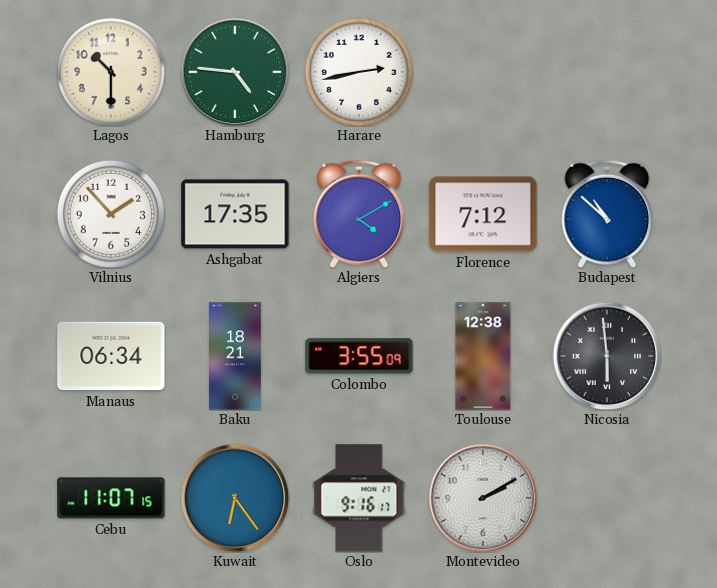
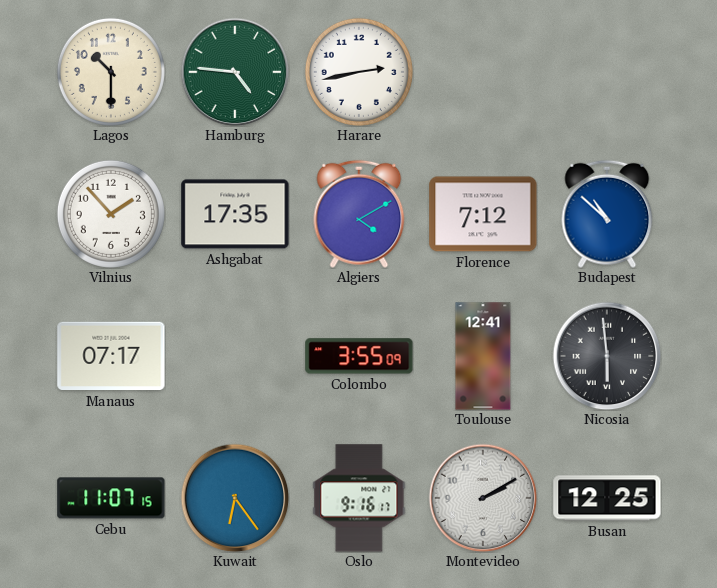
Manaus: 06:34 -> 07:17 (111, 356)
Baku: 18:21 -> none (235, 356)
Toulouse: 12:38 -> 12:41 (483, 356)
Busan: none -> 12:25 (607, 498)
